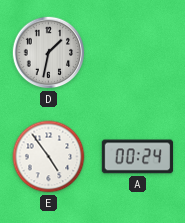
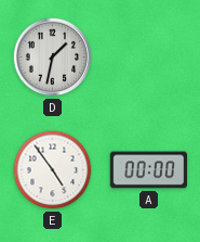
A: 00:24 -> 00:00 (149, 170)
